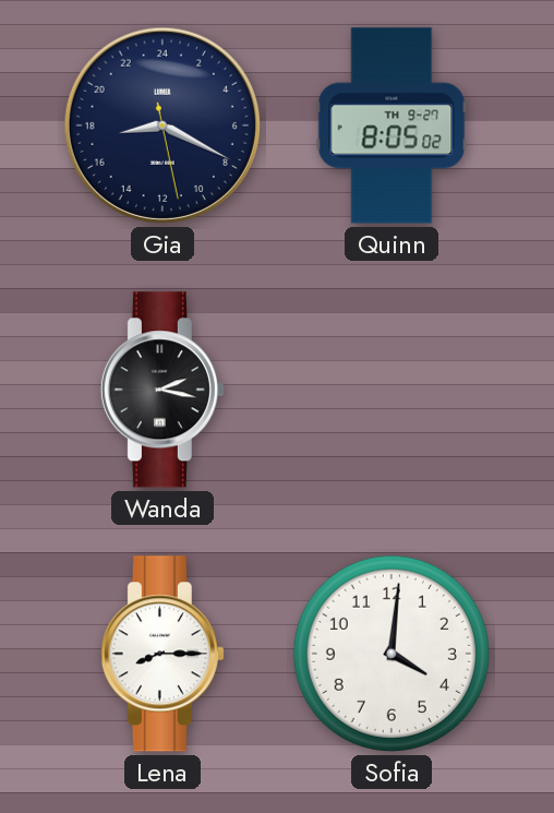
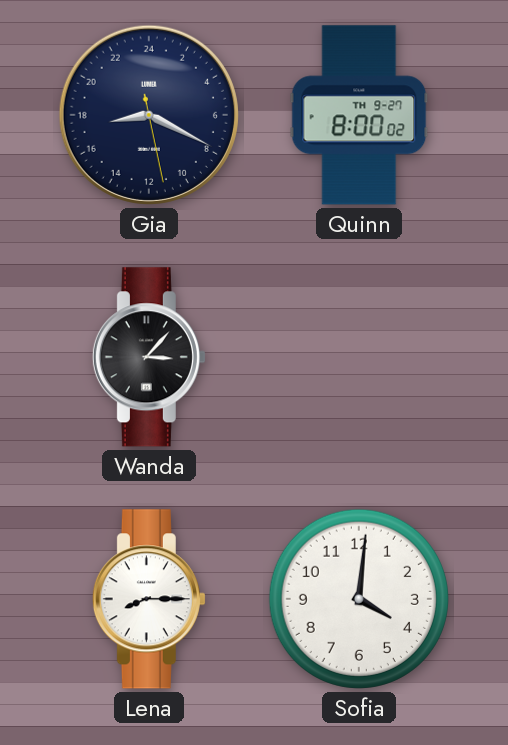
Quinn: 8:05 -> 8:00 (359, 115)
Wanda: 2:17 -> 3:07 (149, 357)
